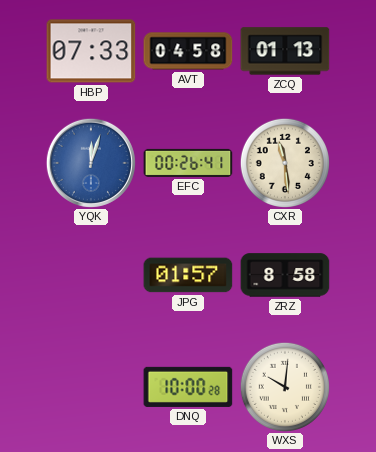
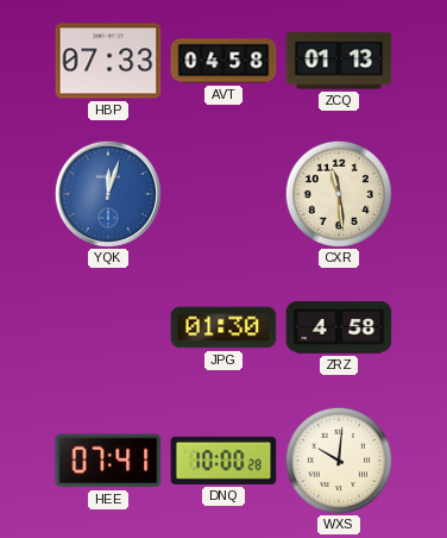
EFC: 00:26 -> none (188, 163)
JPG: 01:57 -> 01:30 (223, 327)
ZRZ: 8:58 -> 4:58 (339, 327)
HEE: none -> 07:41 (108, 461)
